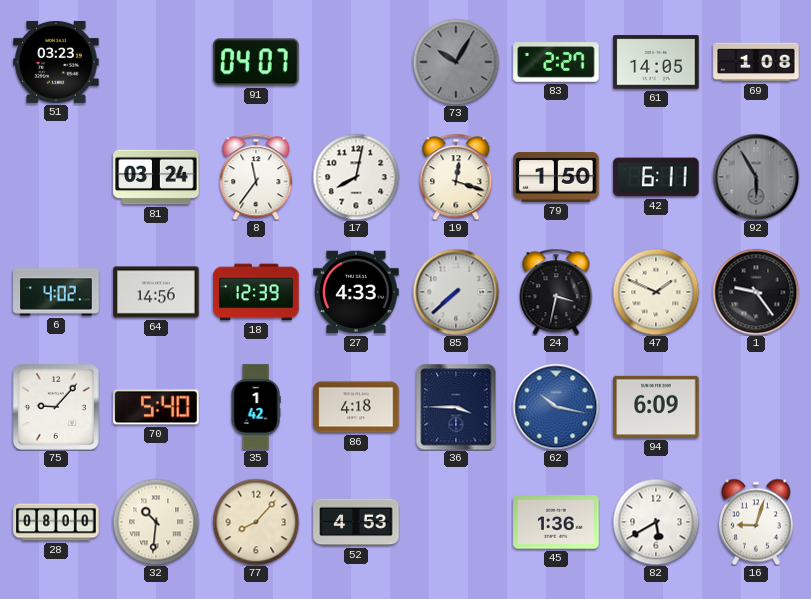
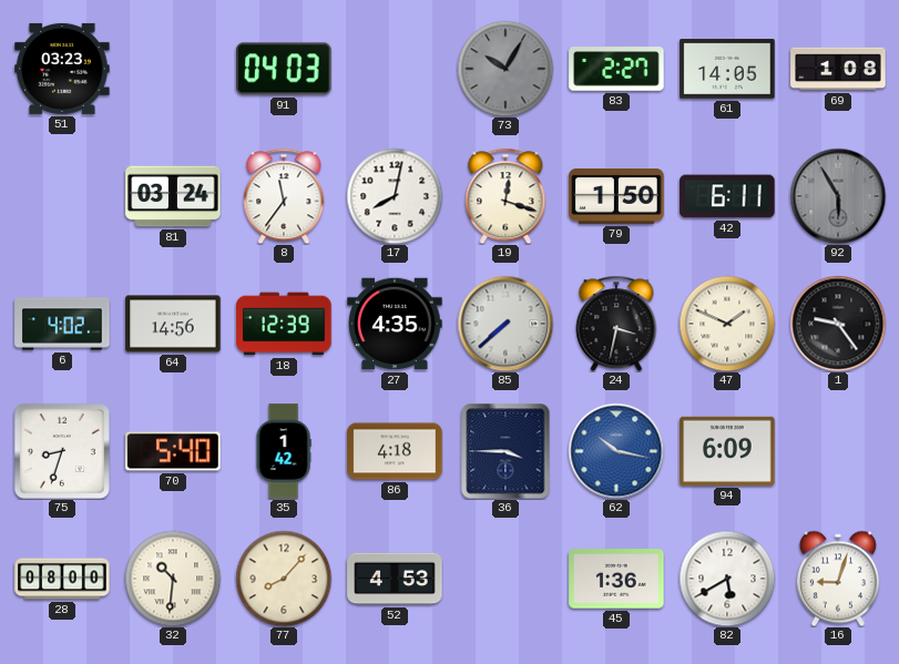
91: 04:07 -> 04:03 (284, 69)
27: 4:33 -> 4:35 (395, 324)
75: 9:07 -> 8:33 (62, 451)
